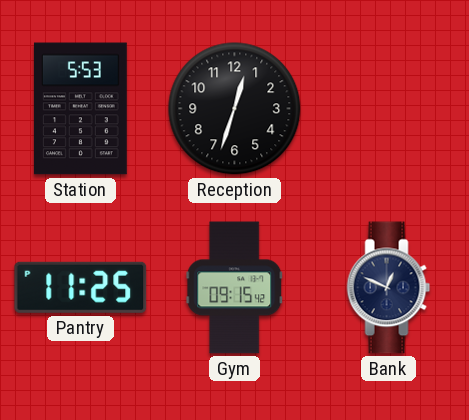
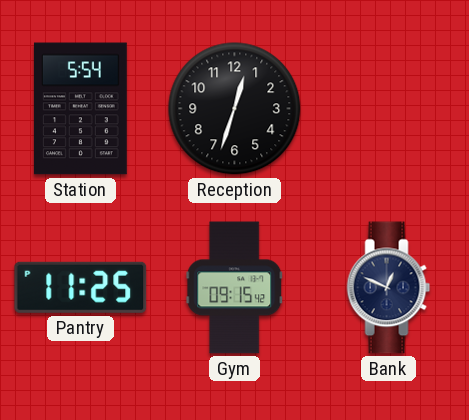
Station: 5:53 -> 5:54 (80, 109)
